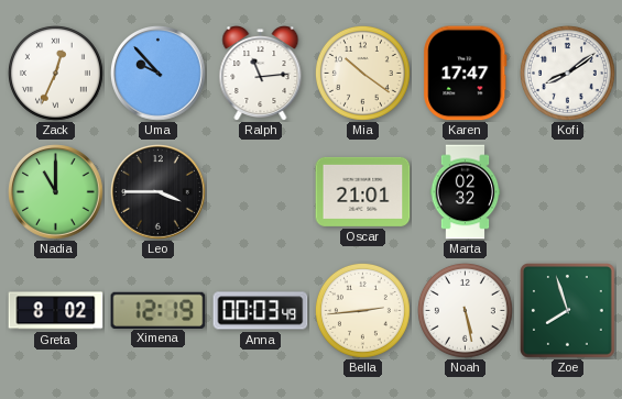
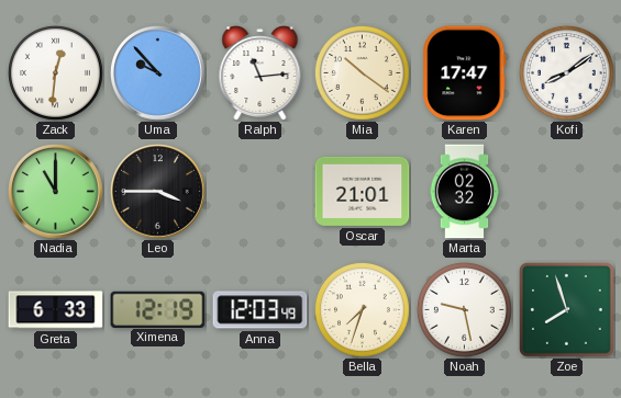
Zack: 12:34 -> 12:31 (55, 72)
Greta: 8:02 -> 6:33 (56, 310)
Anna: 00:03 -> 12:03 (260, 310)
Bella: 2:44 -> 7:33 (362, 309)
Noah: 5:28 -> 9:28 (464, 309)
